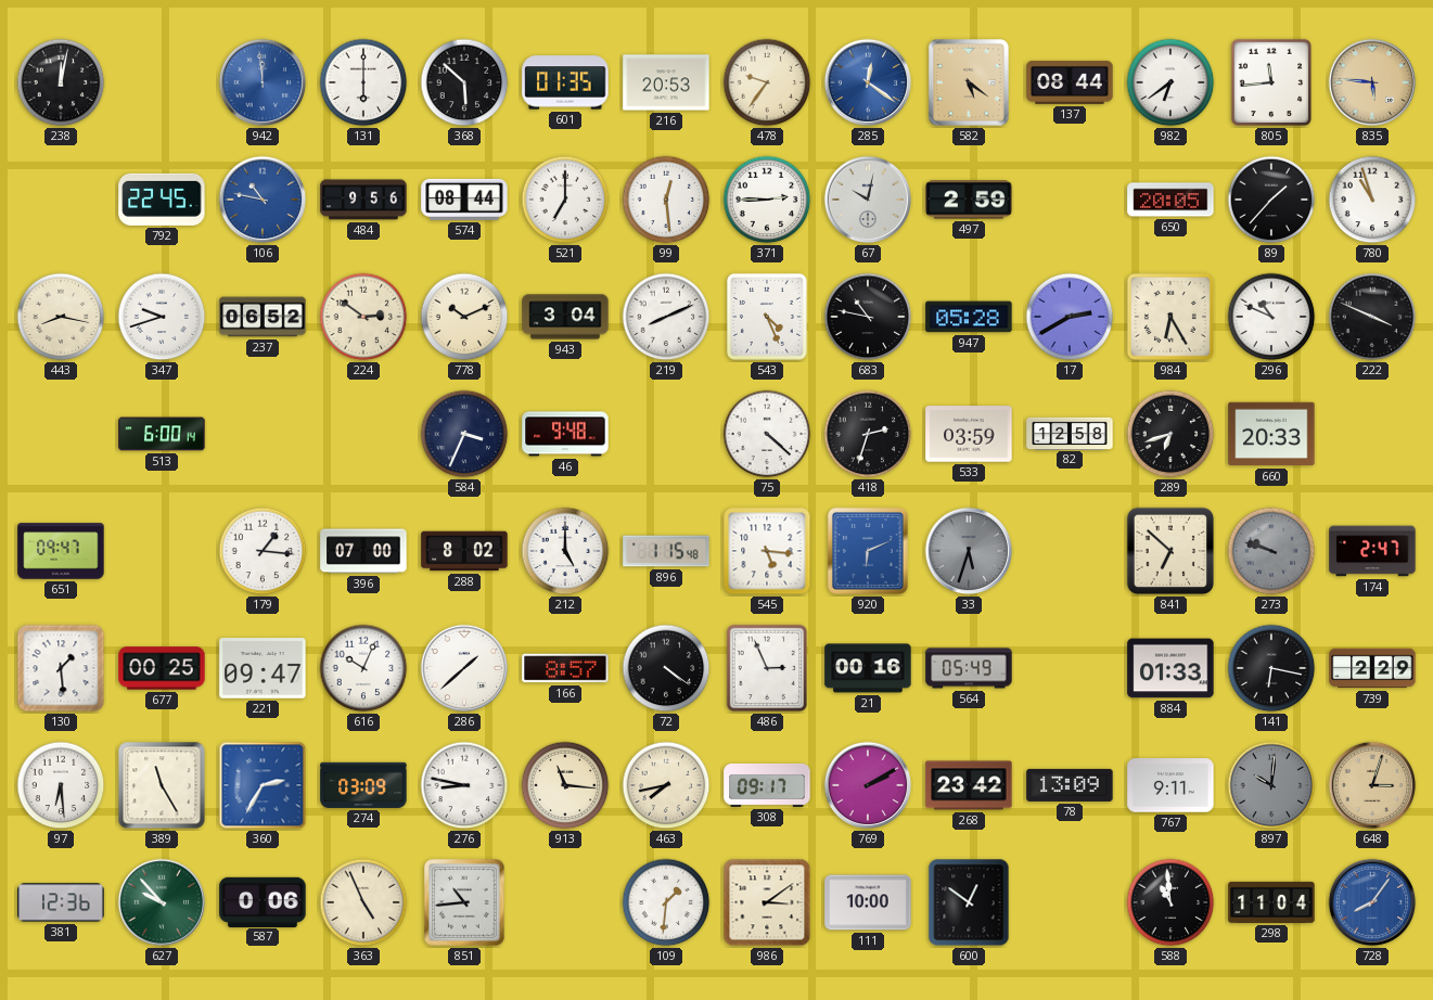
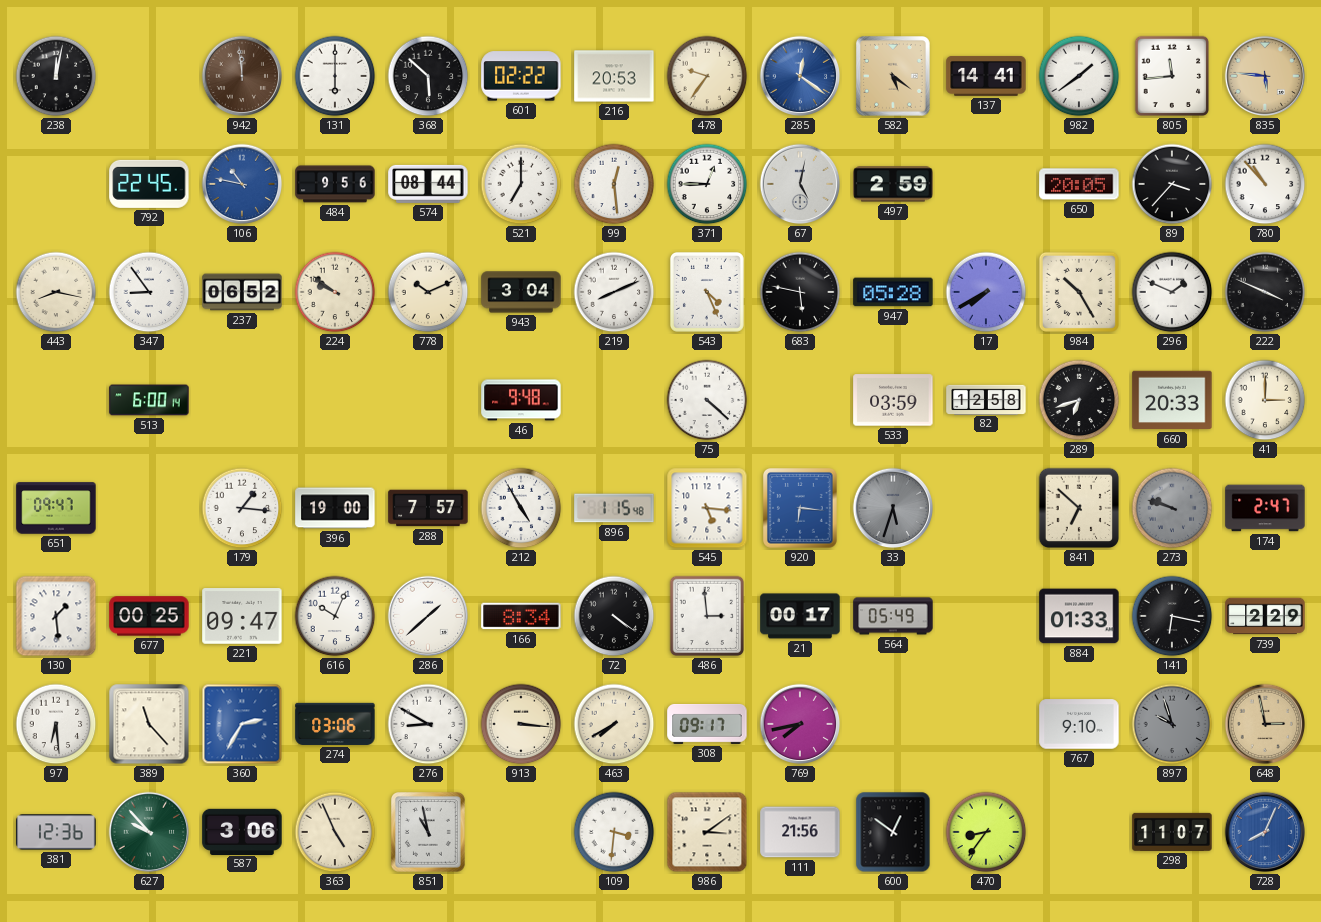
942 dial: blue -> brown (242, 76)
601: 01:35 -> 02:22 (521, 76)
137: 08:44 -> 14:41 (986, 76)
982: 6:39 -> 1:39 (1079, 76)
371: 2:45 -> 12:45 (707, 184)
67: 10:02 -> 5:02 (800, 184)
89: 1:37 -> 3:37 (1172, 184)
780: 10:57 -> 10:53 (1265, 184)
347: 9:42 -> 8:54 (149, 292)
224: 2:51 -> 9:51 (335, 292)
683: 10:47 -> 5:47 (800, 292)
17: 2:40 -> 7:40 (986, 292)
984: 6:25 -> 10:25 (1079, 292)
296: 10:49 -> 1:49 (1172, 292)
584: 3:34 -> none (464, 434)
418: 2:33 -> none (868, 434)
41: none -> 3:00 (1265, 400)
396: 07:00 -> 19:00 (335, 508)
288: 8:02 -> 7:57 (428, 508)
212: 5:00 -> 4:55 (521, 508)
920: 6:11 -> 6:16 (800, 509)
166: 8:57 -> 8:34 (521, 616)
486: 2:56 -> 2:59 (707, 616)
21: 00:16 -> 00:17 (800, 616)
389: 11:25 -> 11:23 (149, 724)
274: 03:09 -> 03:06 (335, 724)
276: 8:47 -> 8:50 (428, 724)
913: 11:16 -> 3:16 (521, 724)
463: 7:43 -> 7:40 (614, 724)
769: 2:10 -> 7:43 (800, 724)
268: 23:42 -> none (969, 785)
78: 13:09 -> none (1070, 785)
767: 9:11 -> 9:10 (1079, 724)
897: 10:01 -> 9:57 (1172, 724)
648: 3:03 -> 2:58 (1265, 724)
587: 0:06 -> 3:06 (242, 831)
851: 10:44 -> 10:58 (428, 833)
109: 1:31 -> 3:31 (614, 832)
111: 10:00 -> 21:56 (800, 832)
470: none -> 8:36 (986, 832)
588: 10:59 -> none (1170, 902)
298: 11:04 -> 11:07 (1172, 832)
728: 8:06 -> 8:04 (1265, 832)
